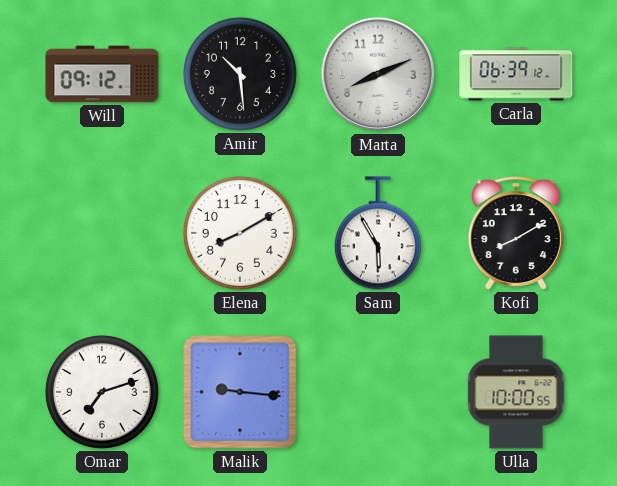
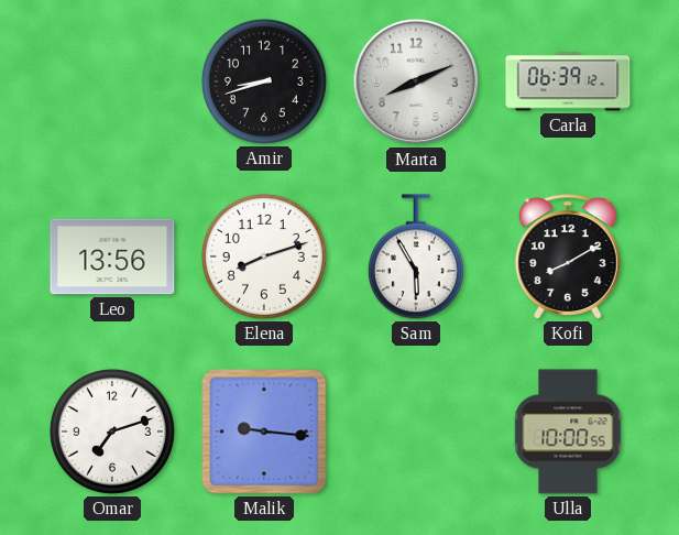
Will: 09:12 -> none (102, 74)
Amir: 10:29 -> 8:42 (264, 81)
Leo: none -> 13:56 (112, 256)
Elena: 8:10 -> 8:12 (264, 256)
